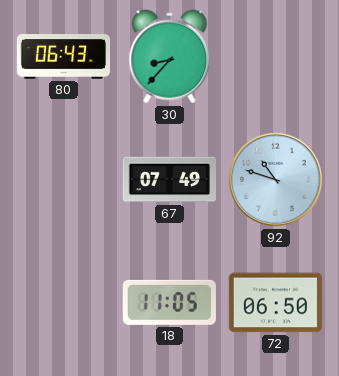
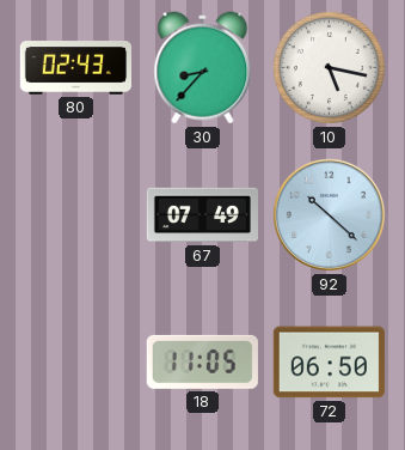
80: 06:43 -> 02:43 (75, 68)
10: none -> 5:17 (329, 67)
92: 10:48 -> 10:22 (329, 214)
